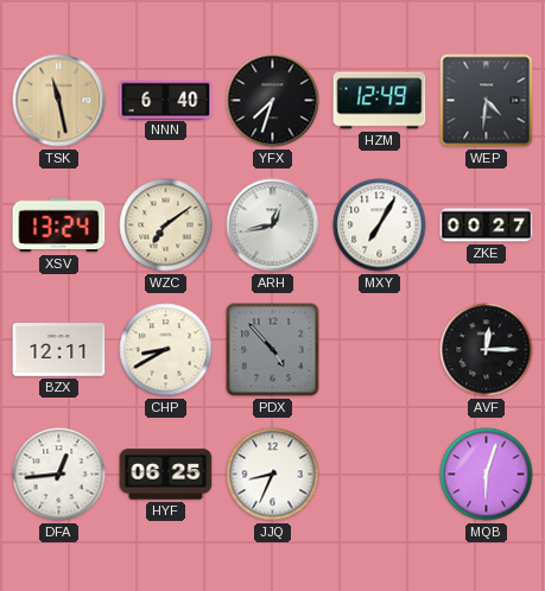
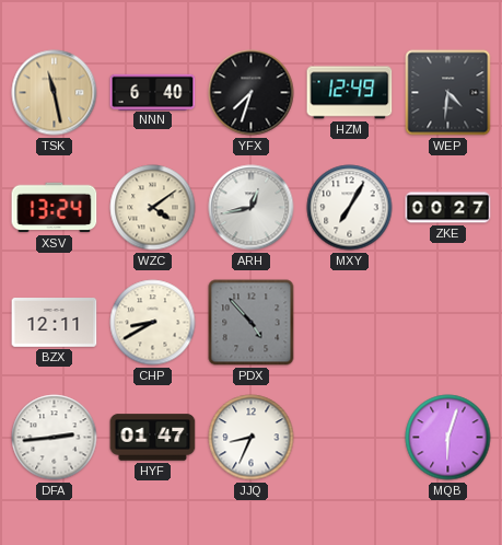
WZC: 7:09 -> 4:09 (153, 208)
AVF: 12:15 -> none (487, 350)
DFA: 12:44 -> 2:44 (55, 438)
HYF: 06:25 -> 01:47 (153, 438)
